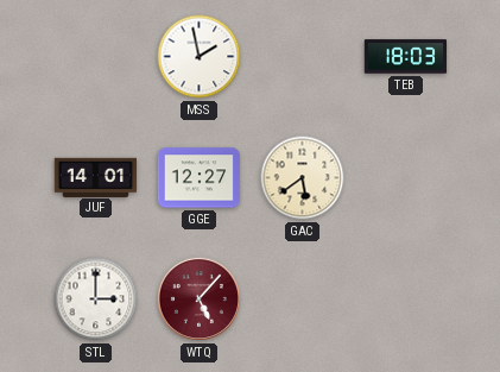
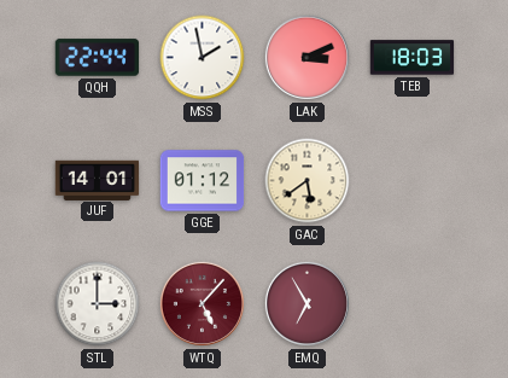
QQH: none -> 22:44 (98, 58)
LAK: none -> 3:11 (306, 57)
GGE: 12:27 -> 01:12 (203, 181)
EMQ: none -> 6:55 (306, 303)
